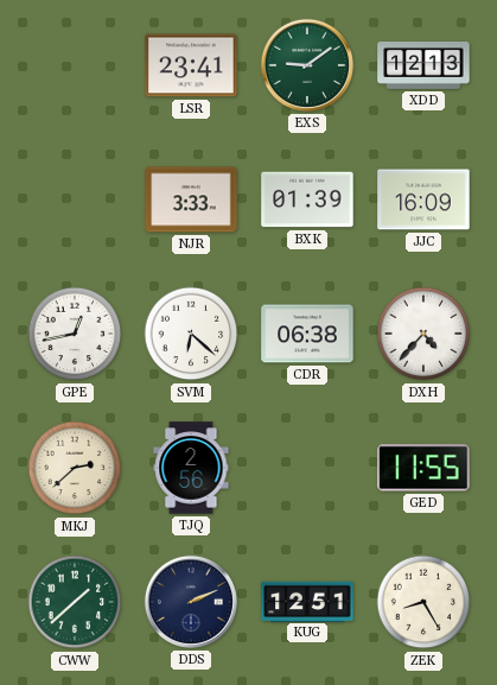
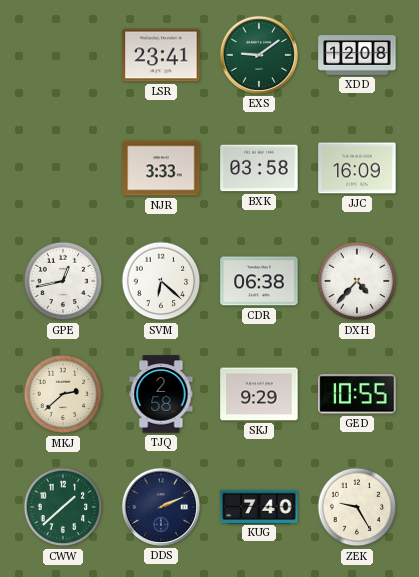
XDD: 12:13 -> 12:08 (357, 56)
BXK: 01:39 -> 03:58 (259, 168)
TJQ: 2:56 -> 2:58 (161, 394)
SKJ: none -> 9:29 (259, 394)
GED: 11:55 -> 10:55 (357, 394)
KUG: 12:51 -> 7:40 (259, 506)
ZEK: 8:25 -> 9:25 (357, 507)
